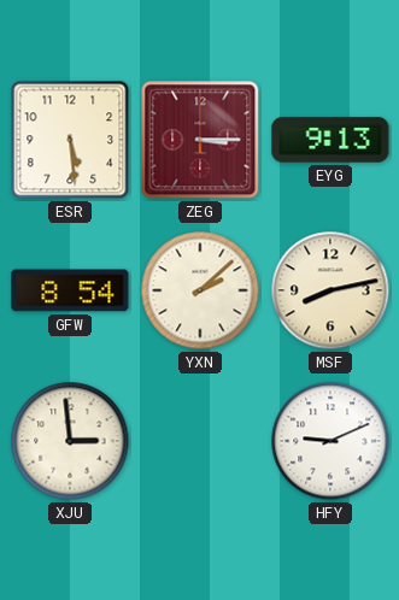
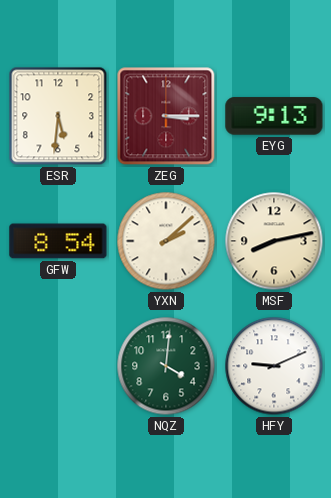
ESR: 5:29 -> 5:31 (58, 116)
XJU: 2:59 -> none (70, 441)
NQZ: none -> 4:01 (166, 366)
